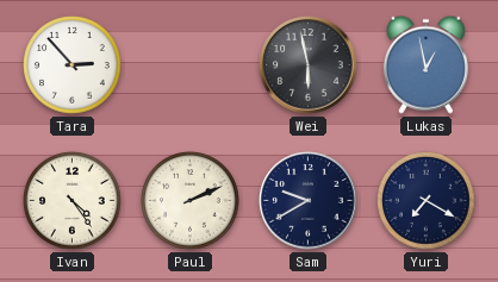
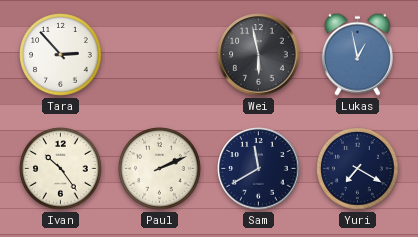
Ivan: 4:24 -> 10:24 (61, 169)
Sam: 9:40 -> 11:40 (259, 169)
